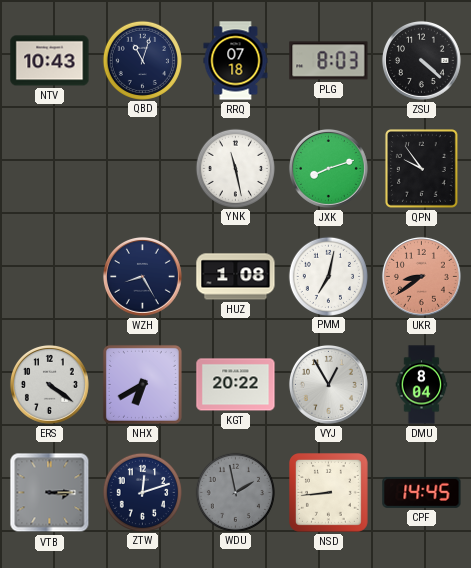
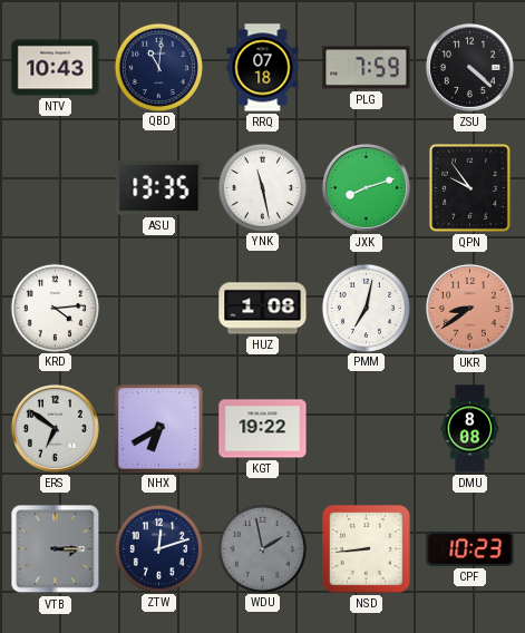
QBD: 11:03 -> 11:01 (158, 67)
PLG: 8:03 -> 7:59 (367, 68)
ASU: none -> 13:35 (159, 187)
KRD: none -> 4:14 (55, 308)
WZH: 8:25 -> none (142, 276)
ERS: 4:21 -> 6:51 (55, 428)
KGT: 20:22 -> 19:22 (263, 429)
VYJ: 12:55 -> none (328, 384)
DMU: 8:04 -> 8:08 (470, 429)
CPF: 14:45 -> 10:23 (470, 548)
